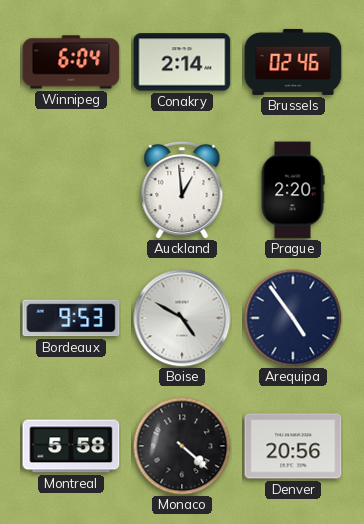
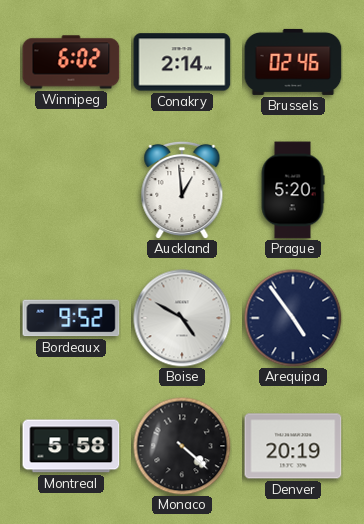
Winnipeg: 6:04 -> 6:02 (71, 62)
Prague: 2:20 -> 5:20 (293, 190)
Bordeaux: 9:53 -> 9:52 (71, 318)
Denver: 20:56 -> 20:19 (293, 446)
